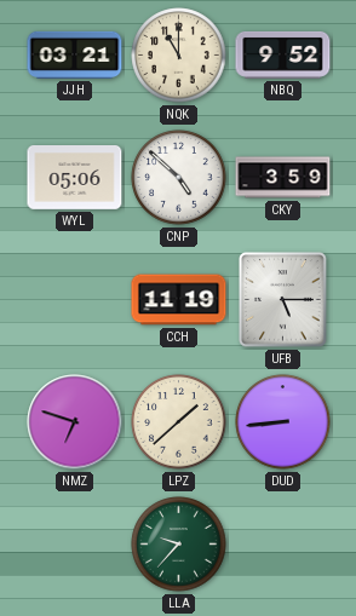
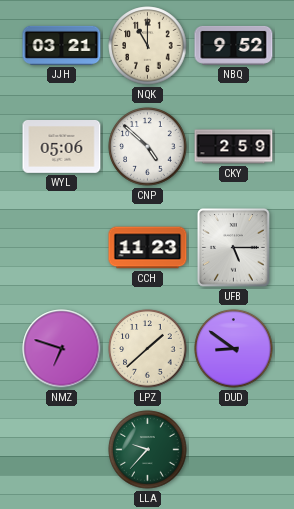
CKY: 3:59 -> 2:59 (234, 147)
CCH: 11:19 -> 11:23 (148, 248)
DUD: 8:44 -> 8:51 (234, 349)
